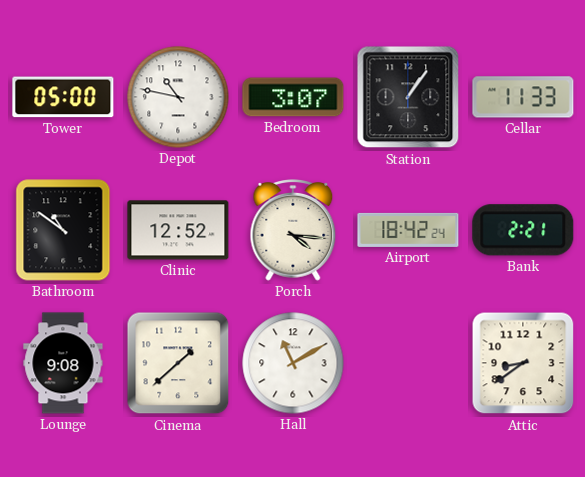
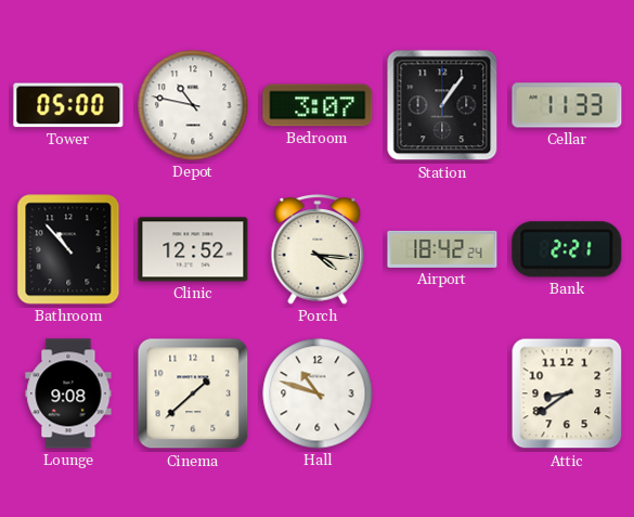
Bathroom: 10:51 -> 10:53 (68, 249)
Hall: 11:10 -> 10:48 (318, 393)
